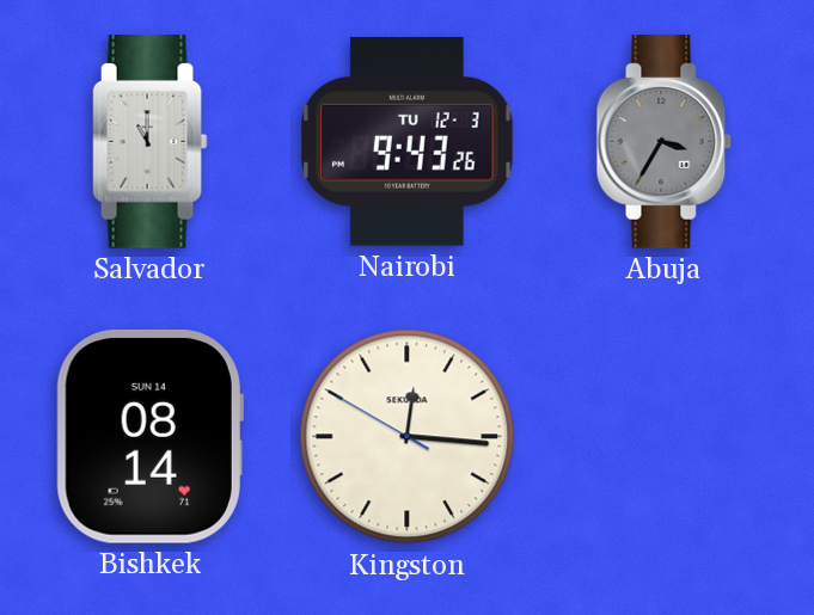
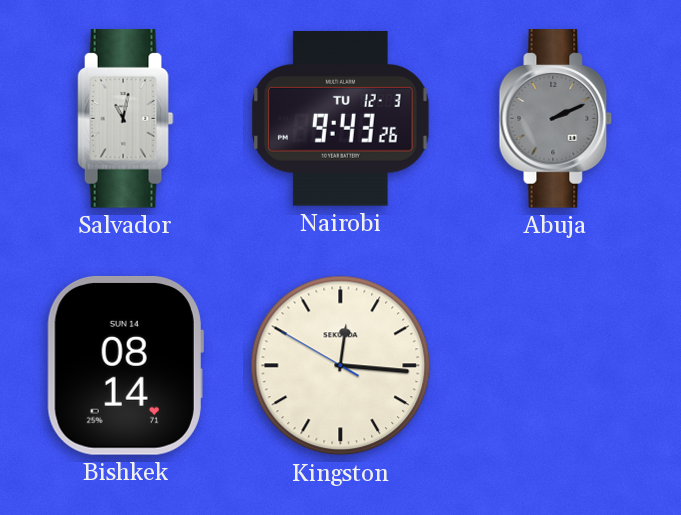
Salvador: 11:00 -> 11:02 (126, 119)
Abuja: 3:35 -> 2:11 (556, 119)
